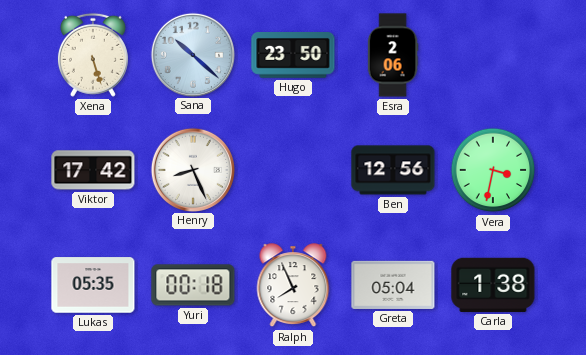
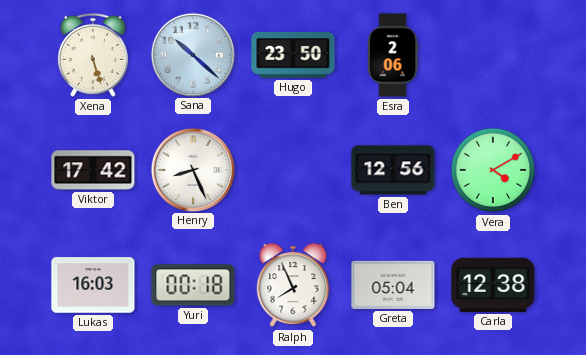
Vera: 3:32 -> 4:10 (493, 170)
Lukas: 05:35 -> 16:03 (93, 285)
Carla: 1:38 -> 12:38 (493, 285)
